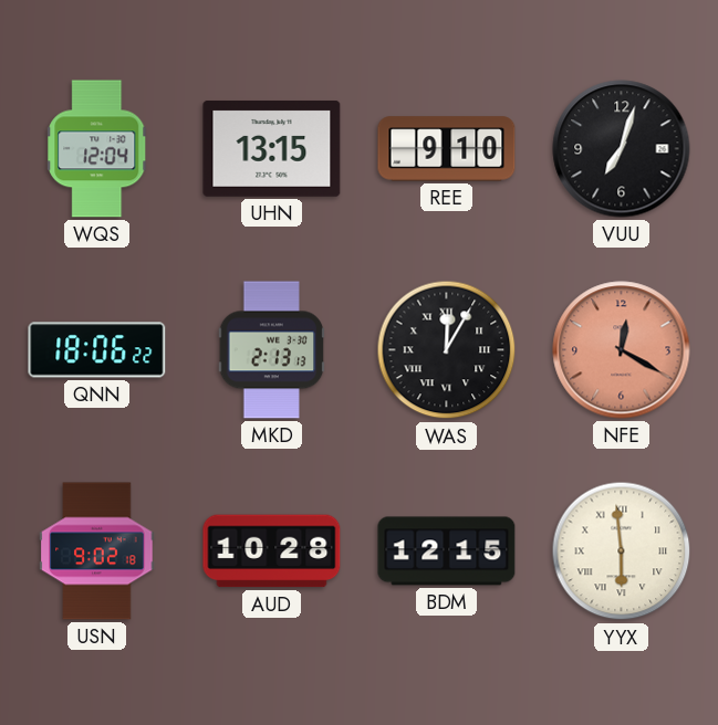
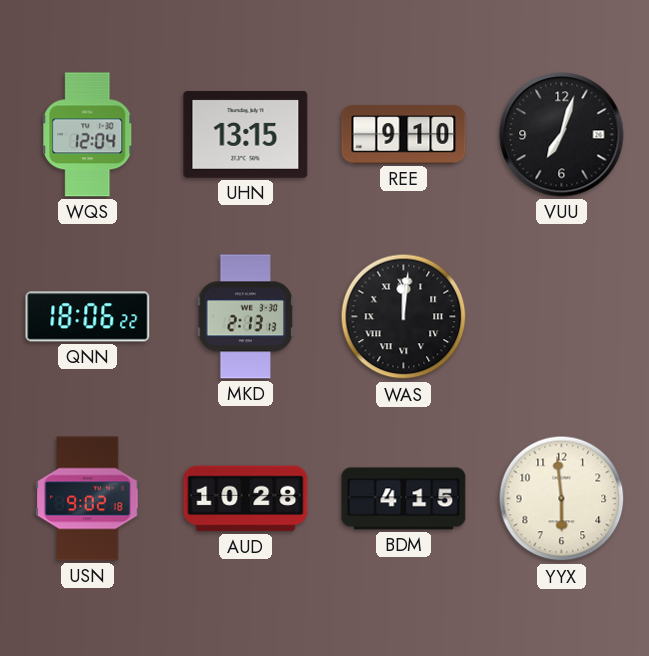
WAS: 12:05 -> 12:01 (404, 317)
NFE: 12:20 -> none (622, 350)
BDM: 12:15 -> 4:15 (404, 499)
YYX numerals: Roman -> Arabic (562, 499)
